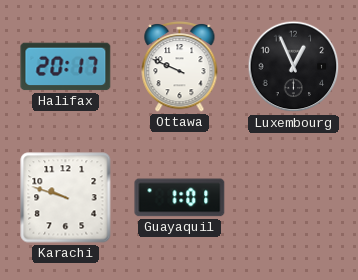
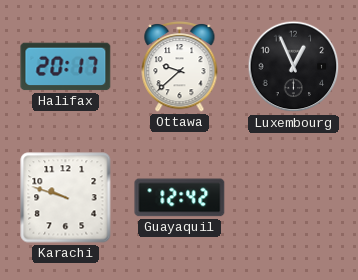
Ottawa: 9:49 -> 9:38 (180, 67)
Guayaquil: 1:01 -> 12:42 (180, 198)
